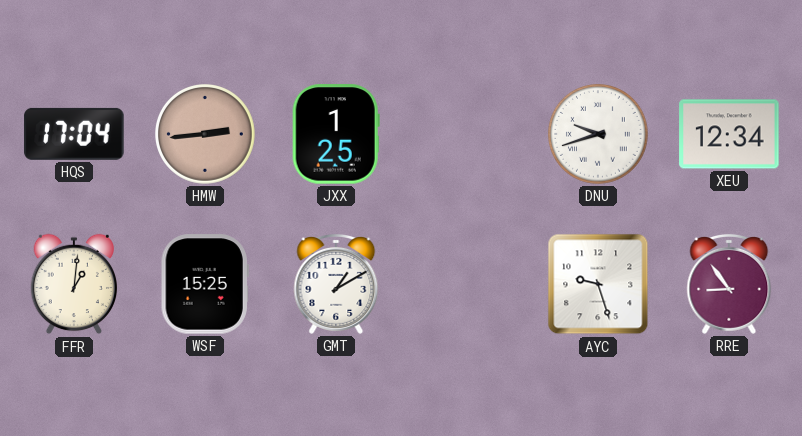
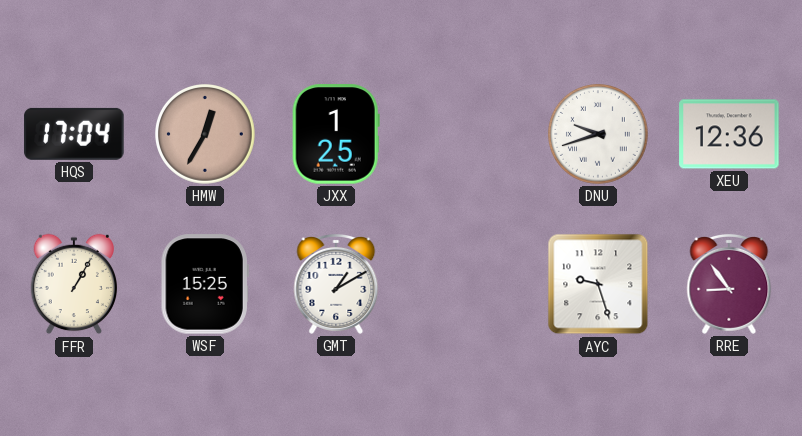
HMW: 2:44 -> 12:35 (206, 135)
XEU: 12:34 -> 12:36 (729, 134)
FFR: 1:01 -> 1:05 (73, 284)
